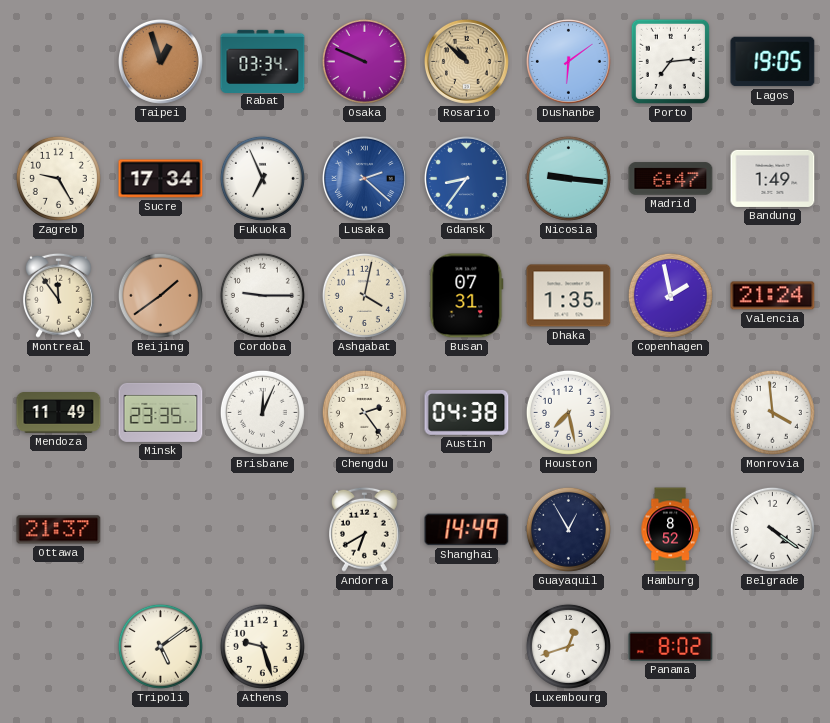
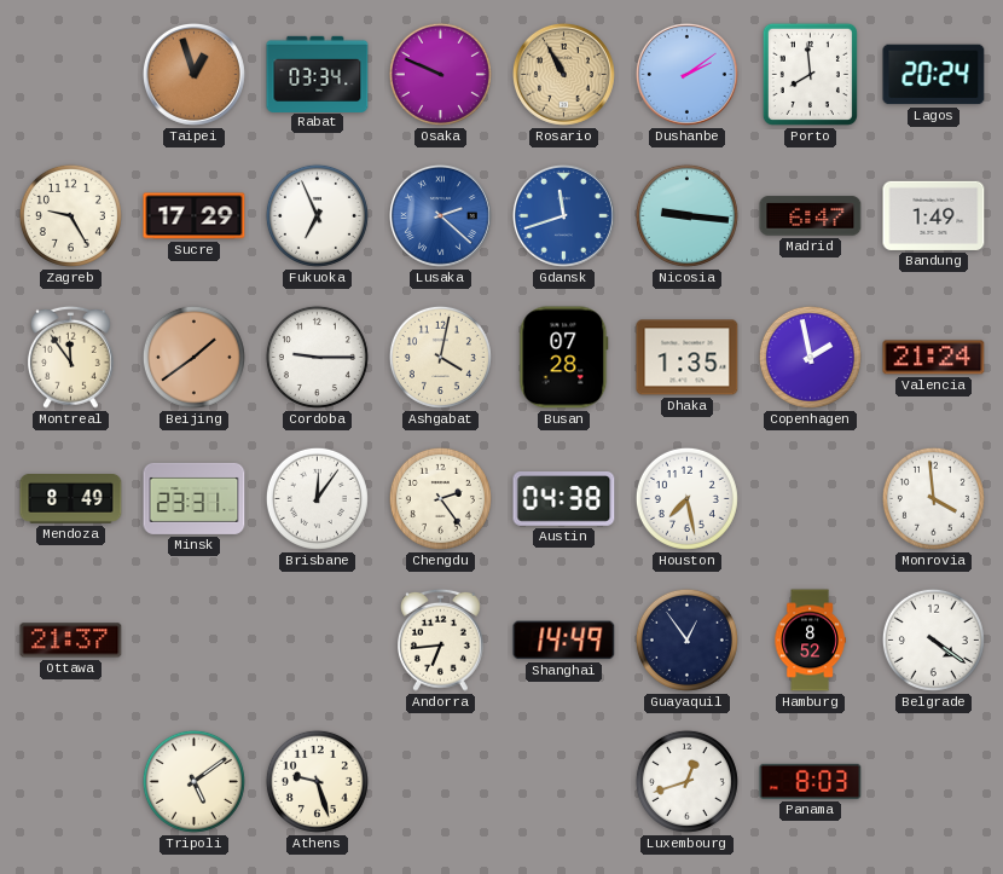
Rosario: 10:52 -> 10:55 (563, 74)
Dushanbe: 6:09 -> 2:09 (686, 74)
Porto: 7:14 -> 7:59 (810, 74)
Lagos: 19:05 -> 20:24 (934, 75)
Sucre: 17:34 -> 17:29 (195, 216)
Gdansk: 8:36 -> 11:42 (563, 215)
Busan: 07:31 -> 07:28 (564, 358)
Mendoza: 11:49 -> 8:49 (71, 499)
Minsk: 23:35 -> 23:31 (195, 498)
Brisbane: 12:04 -> 12:06 (317, 498)
Andorra: 6:40 -> 6:44 (441, 639)
Guayaquil: 12:55 -> 12:54 (686, 639)
Panama: 8:02 -> 8:03 (811, 781)
